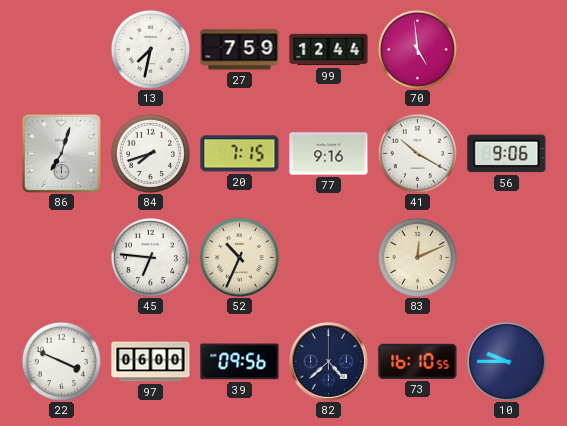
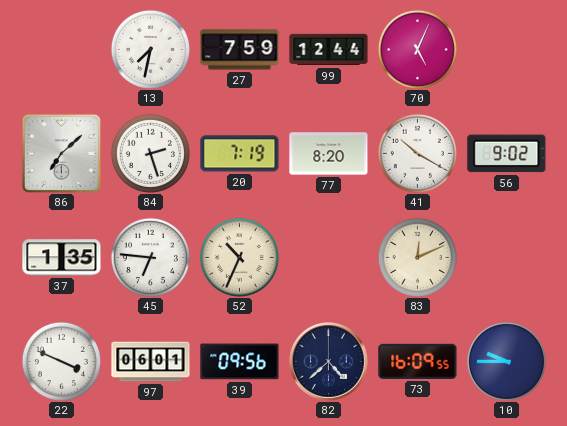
70: 4:59 -> 5:04 (417, 49)
86: 7:03 -> 7:08 (61, 153)
84: 7:42 -> 2:27 (150, 153)
20: 7:15 -> 7:19 (240, 154)
77: 9:16 -> 8:20 (329, 154)
56: 9:06 -> 9:02 (507, 154)
37: none -> 1:35 (62, 258)
97: 06:00 -> 06:01 (151, 362)
73: 16:10 -> 16:09 (418, 361)
